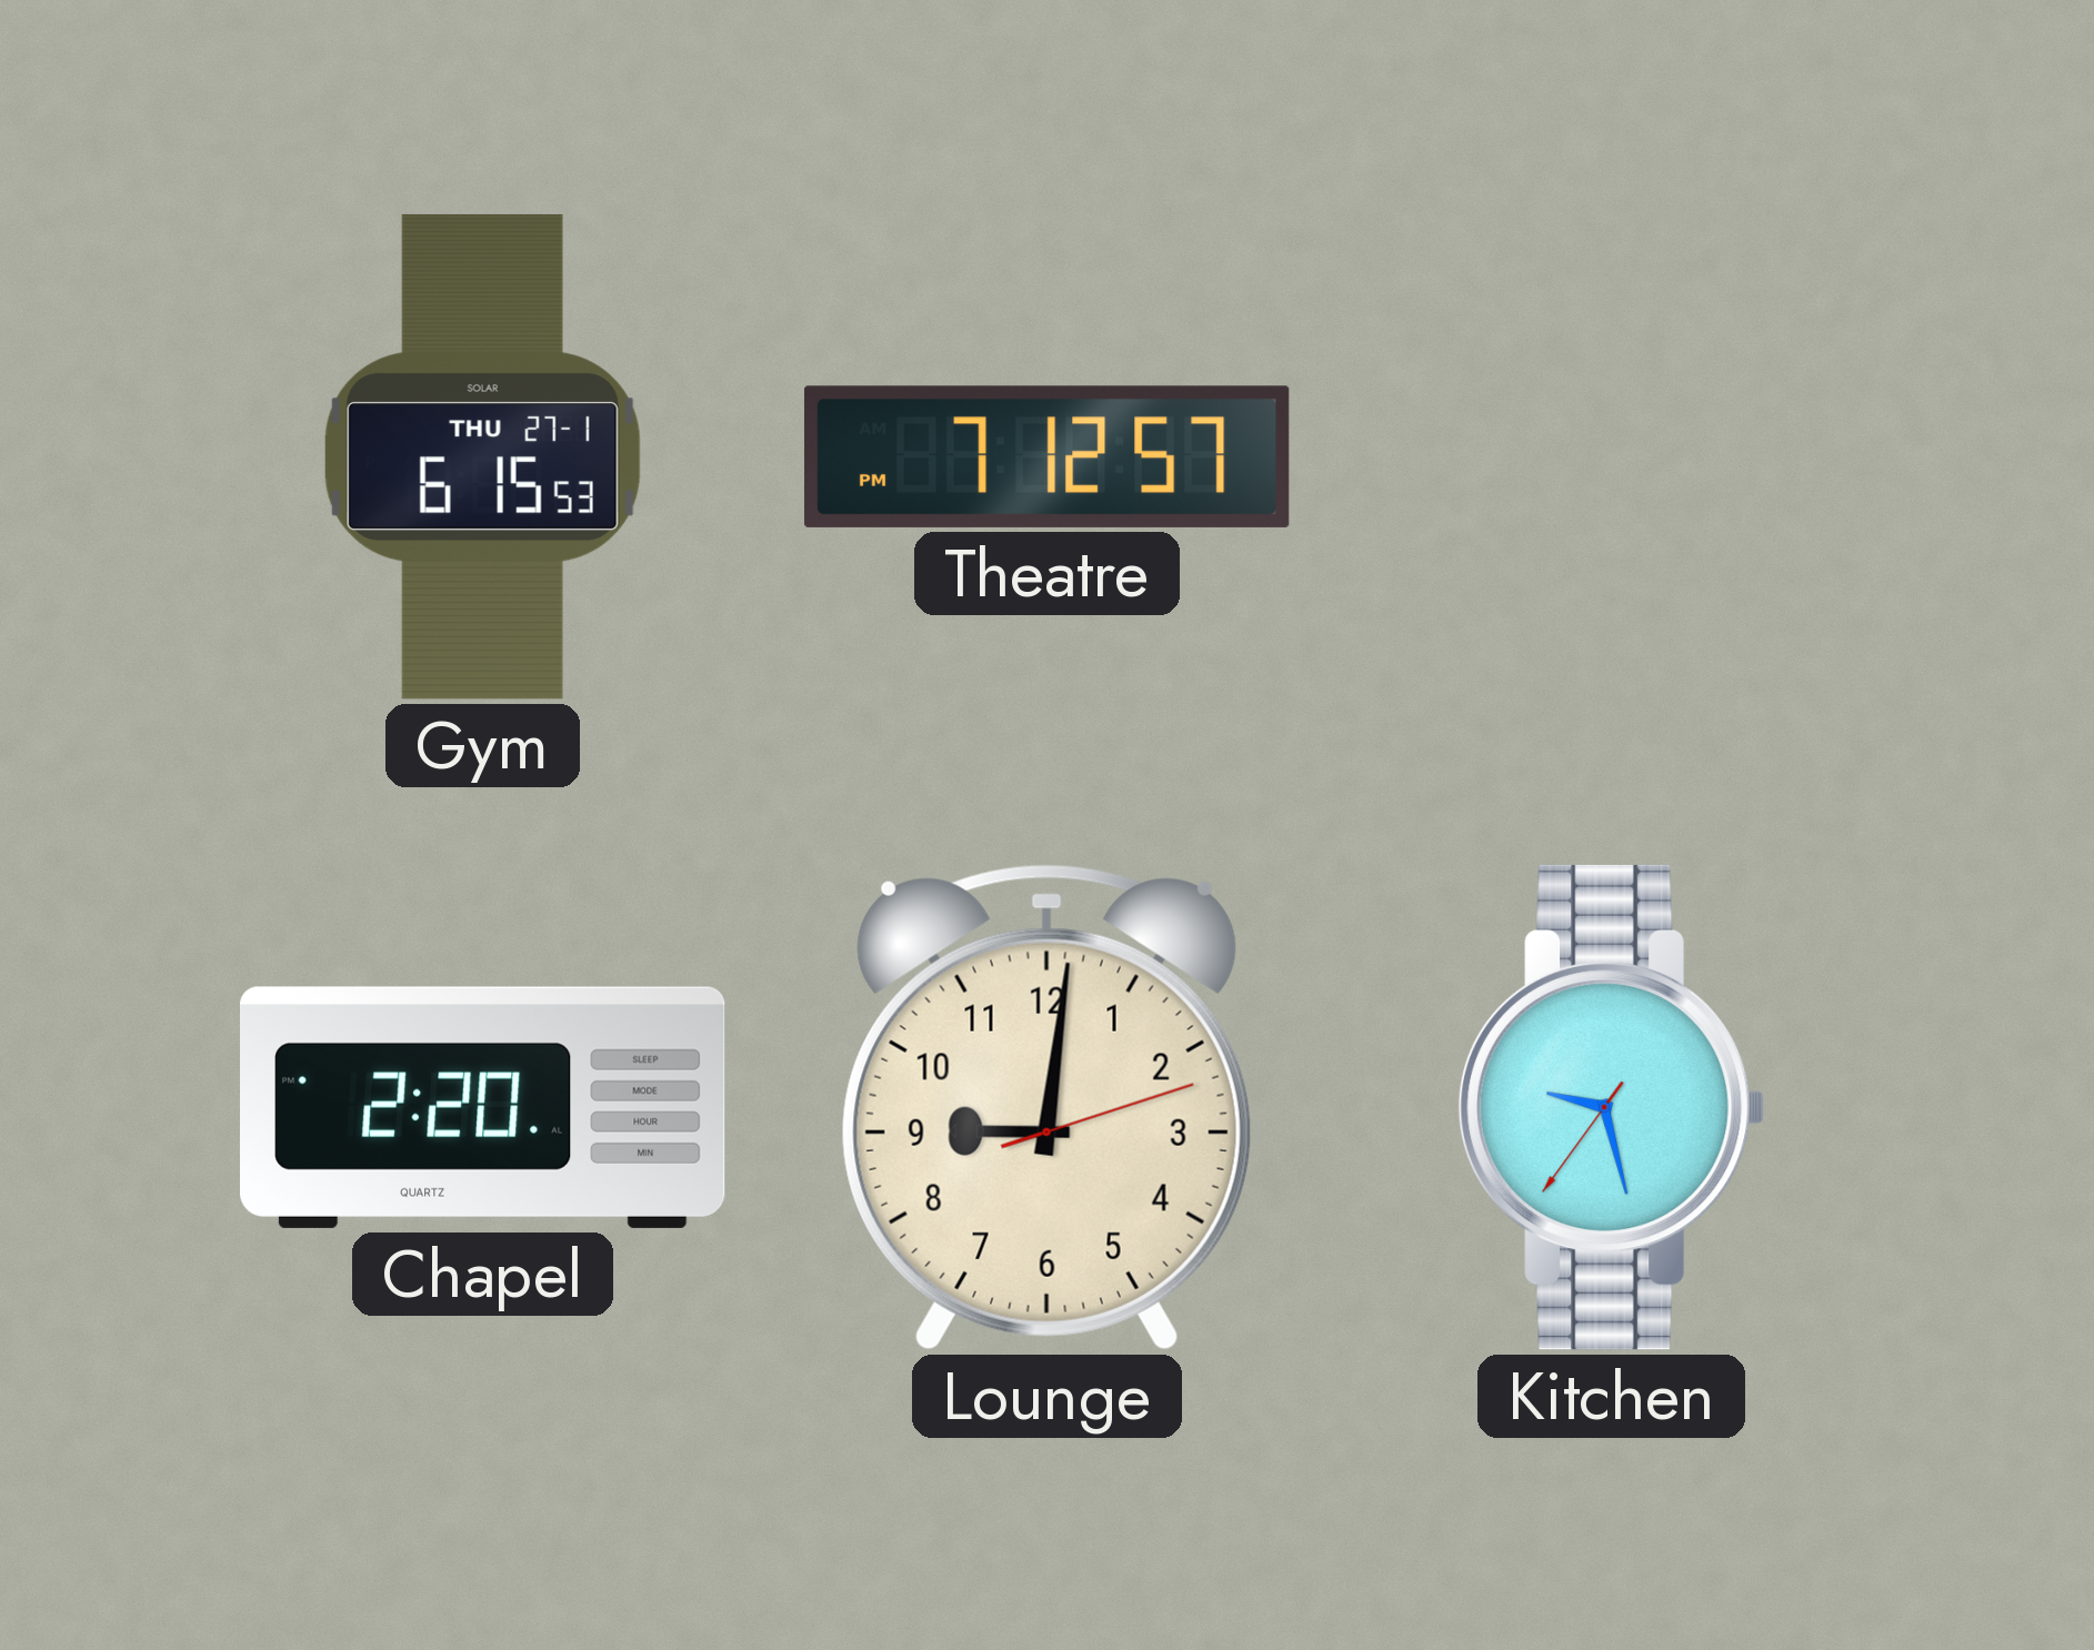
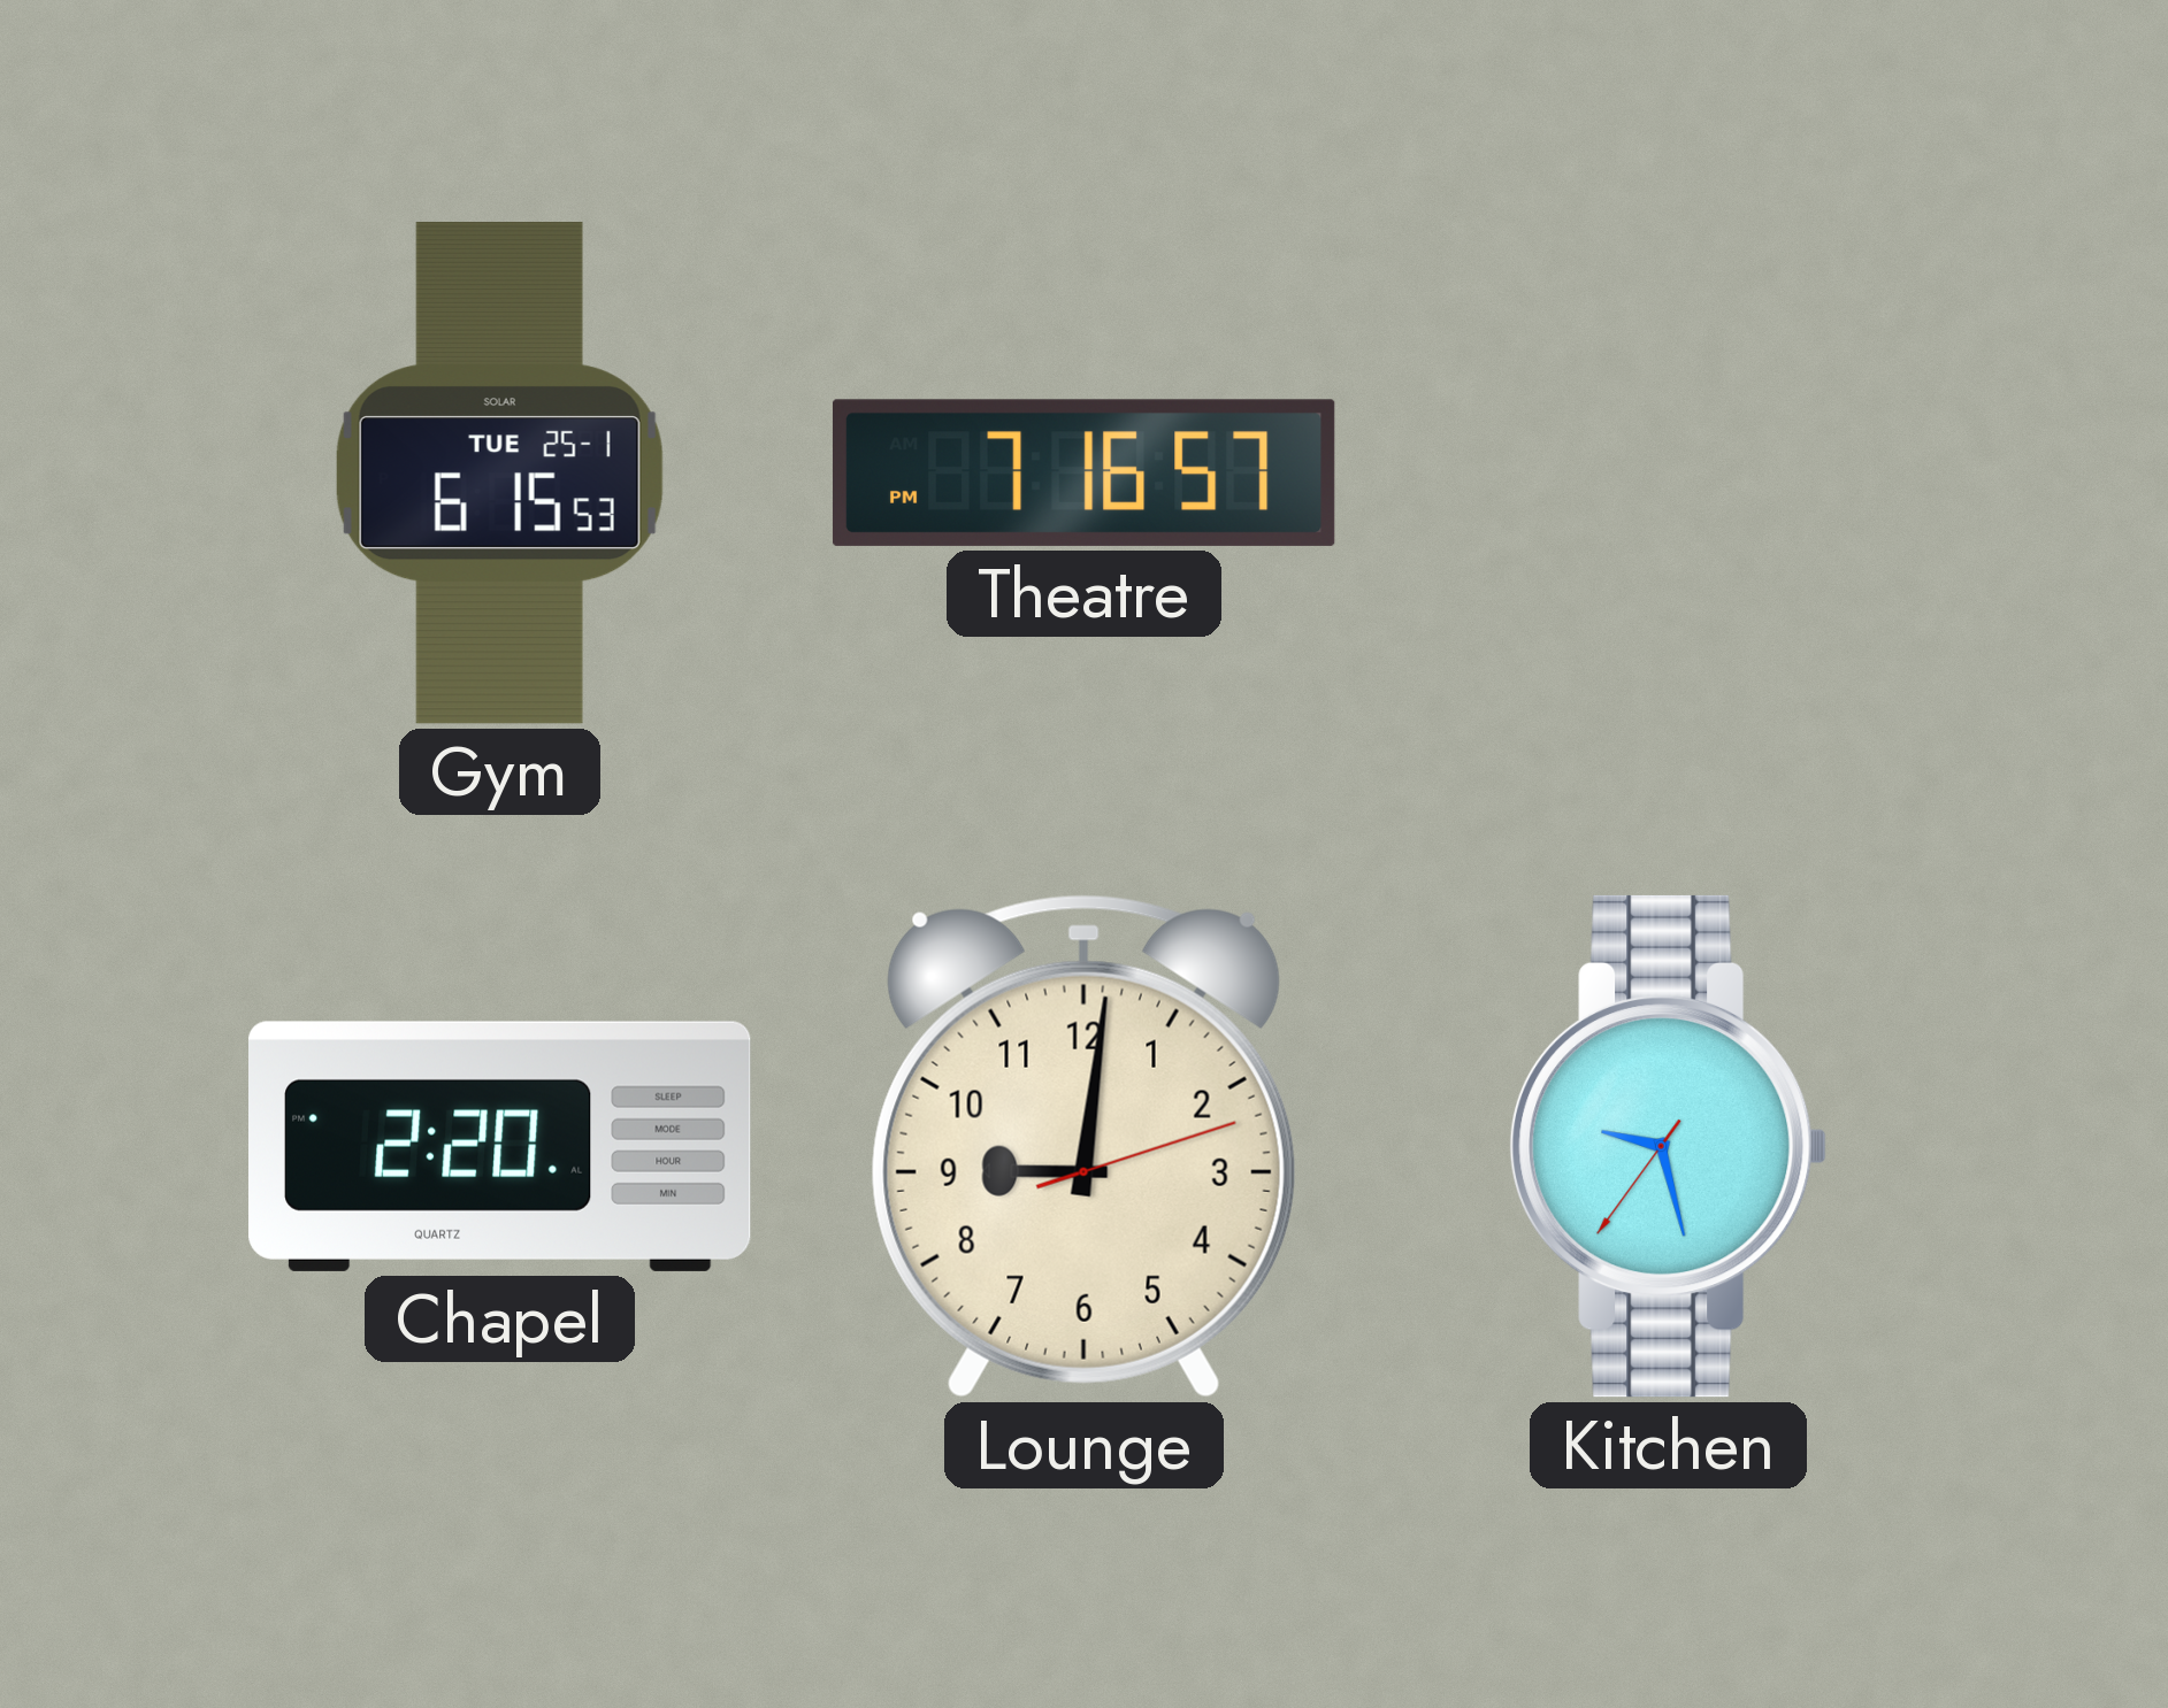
Gym date: THU 27-1 -> TUE 25-1 (499, 472)
Theatre: 7:12 -> 7:16 (1083, 472)
